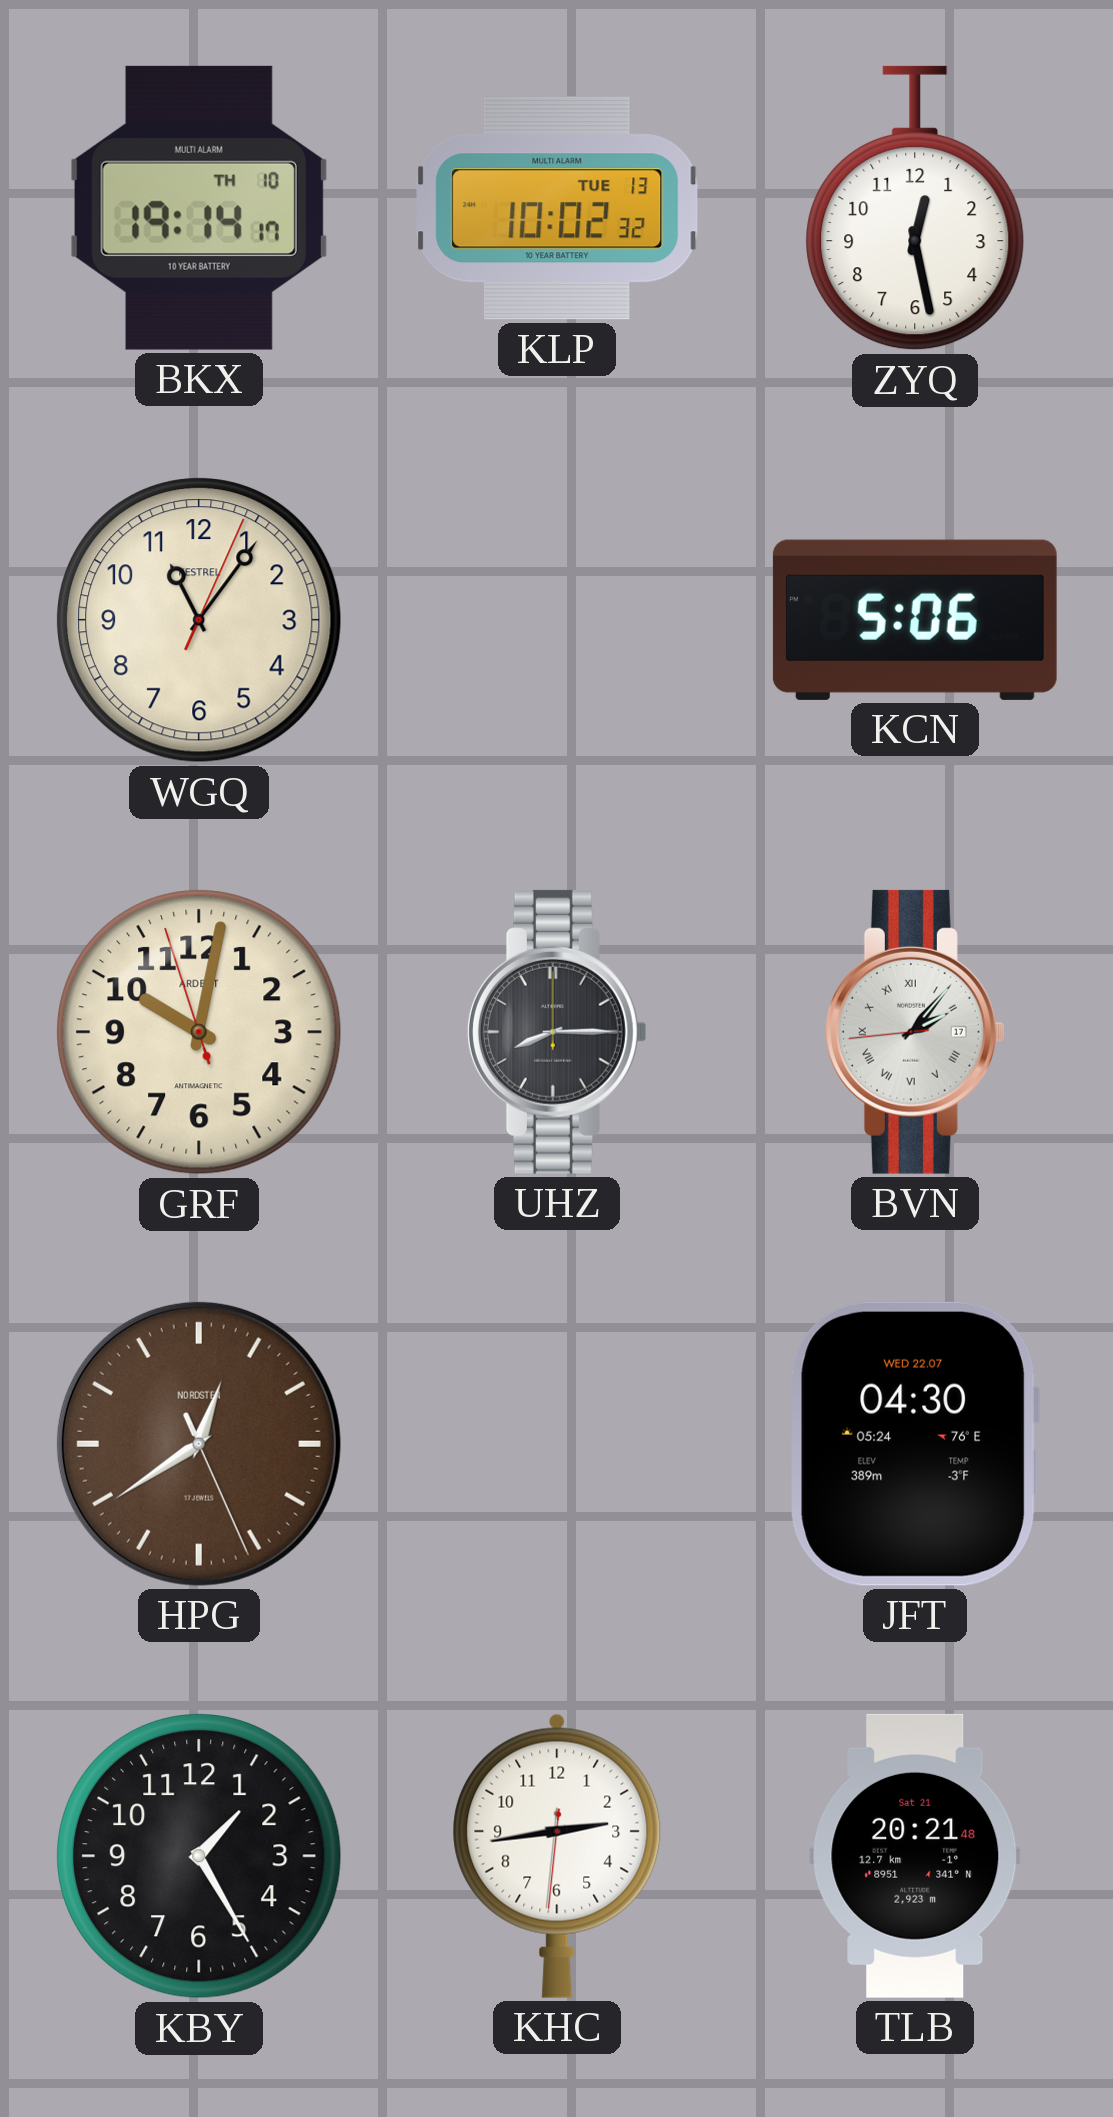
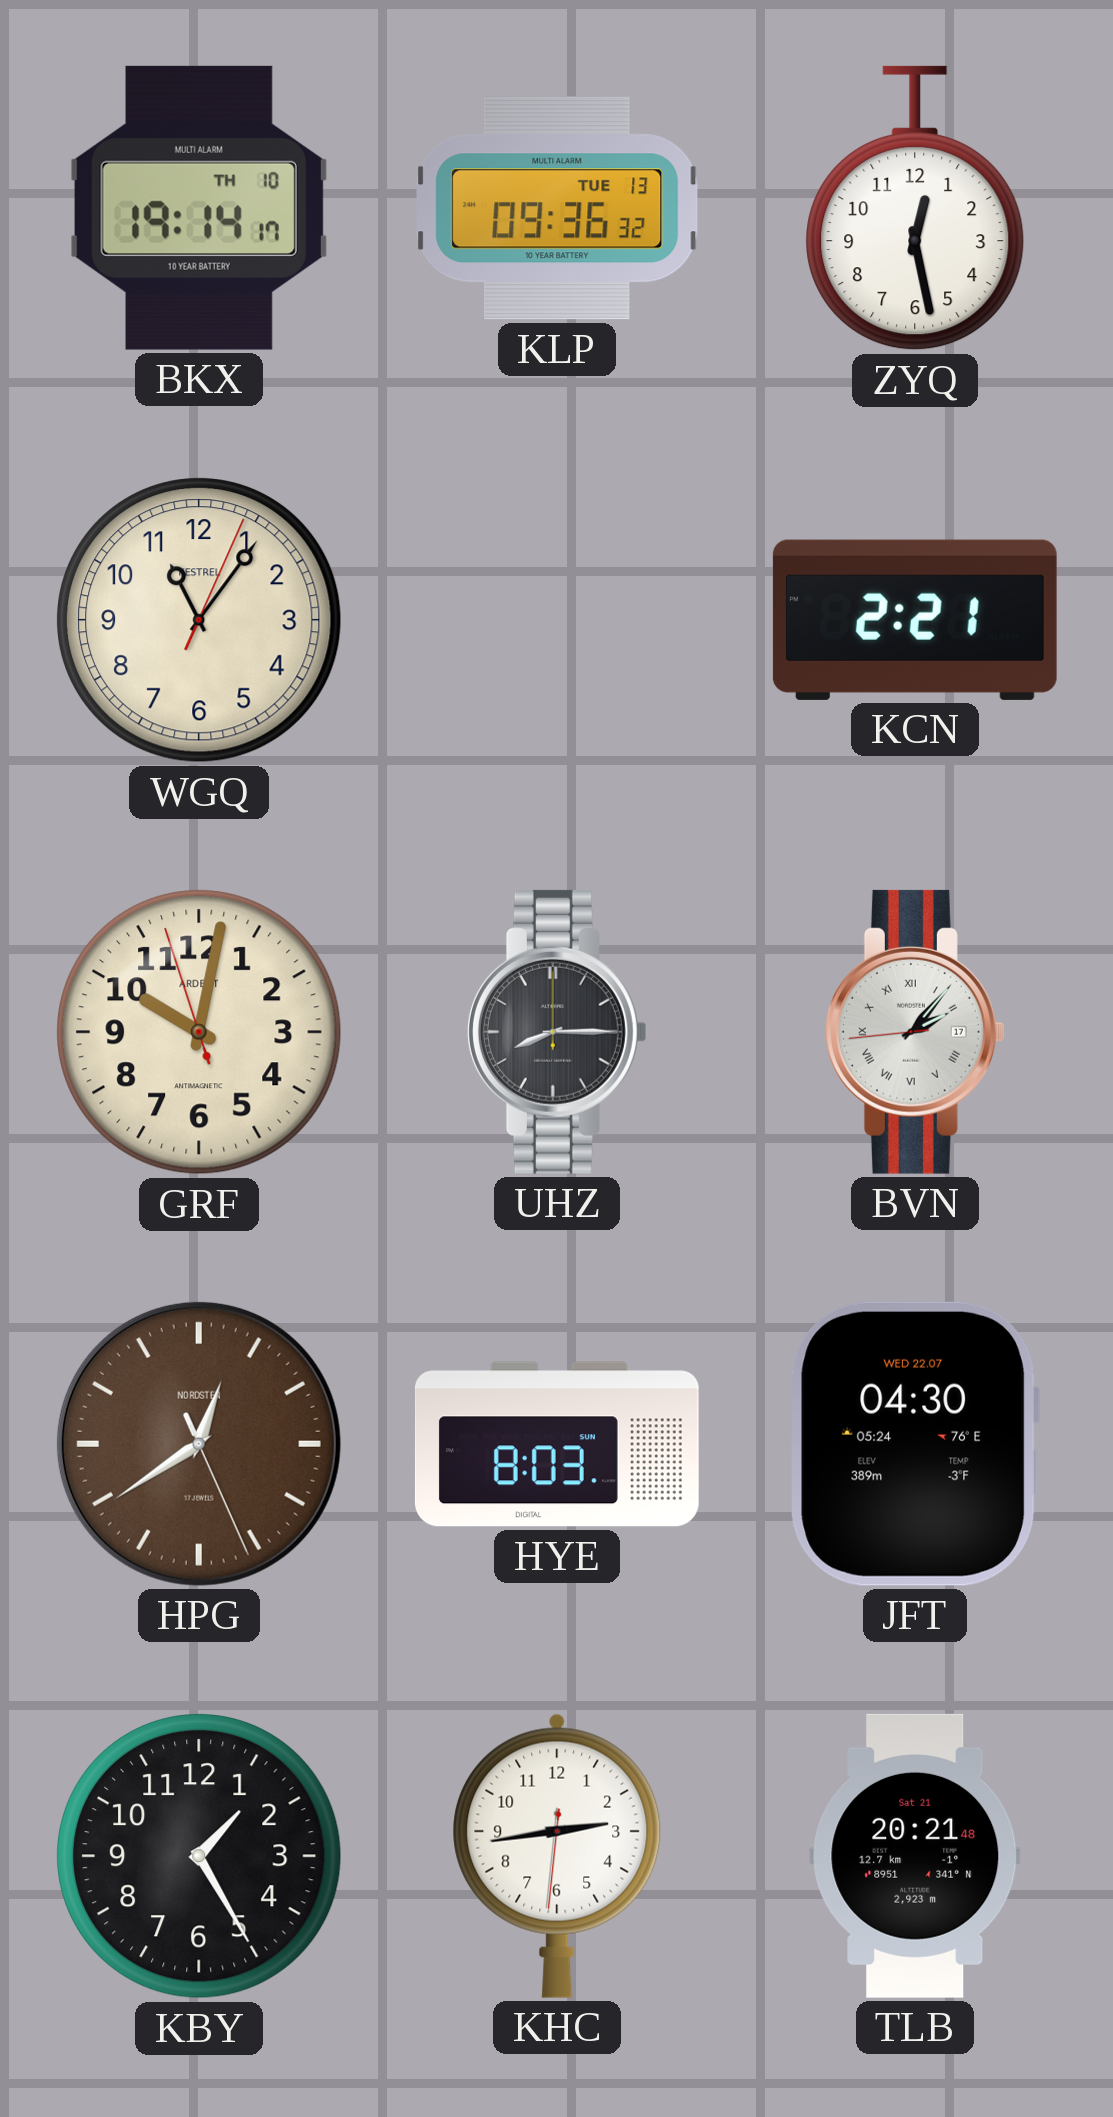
KLP: 10:02 -> 09:36 (557, 208)
KCN: 5:06 -> 2:21 (915, 620)
HYE: none -> 8:03 (557, 1444)
